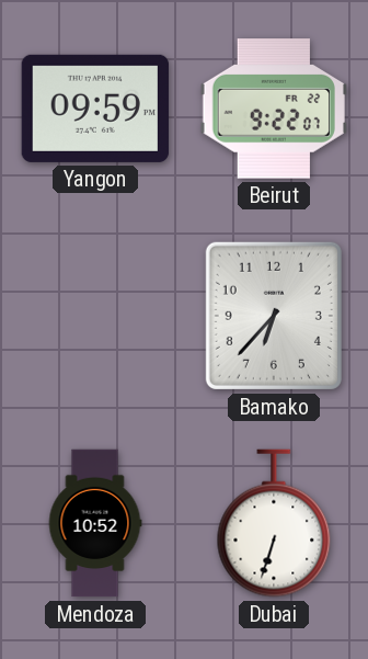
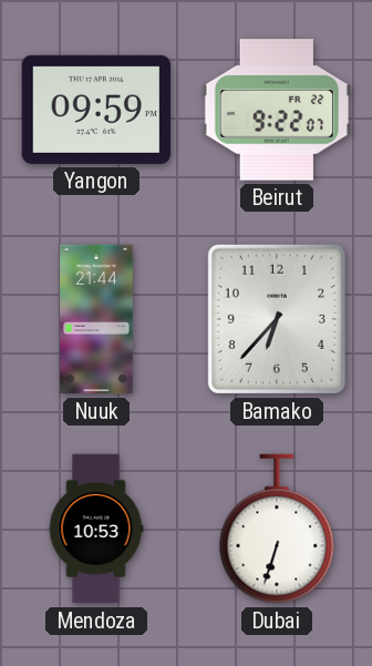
Nuuk: none -> 21:44 (96, 319)
Mendoza: 10:52 -> 10:53 (96, 529)
